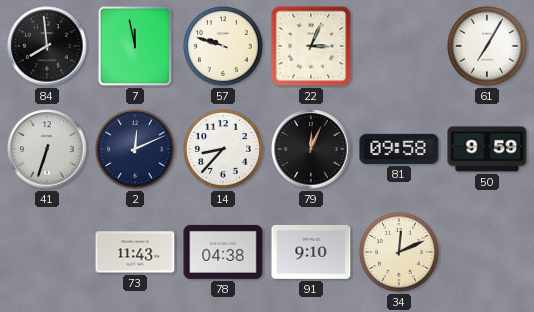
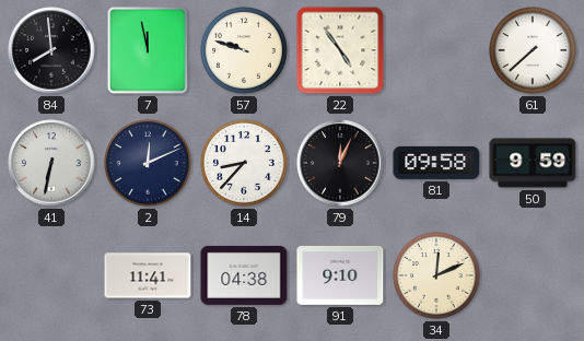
22: 3:04 -> 4:54 (340, 50)
61: 7:05 -> 7:38 (533, 50)
41: 6:33 -> 6:32 (51, 163)
73: 11:43 -> 11:41 (148, 275)
